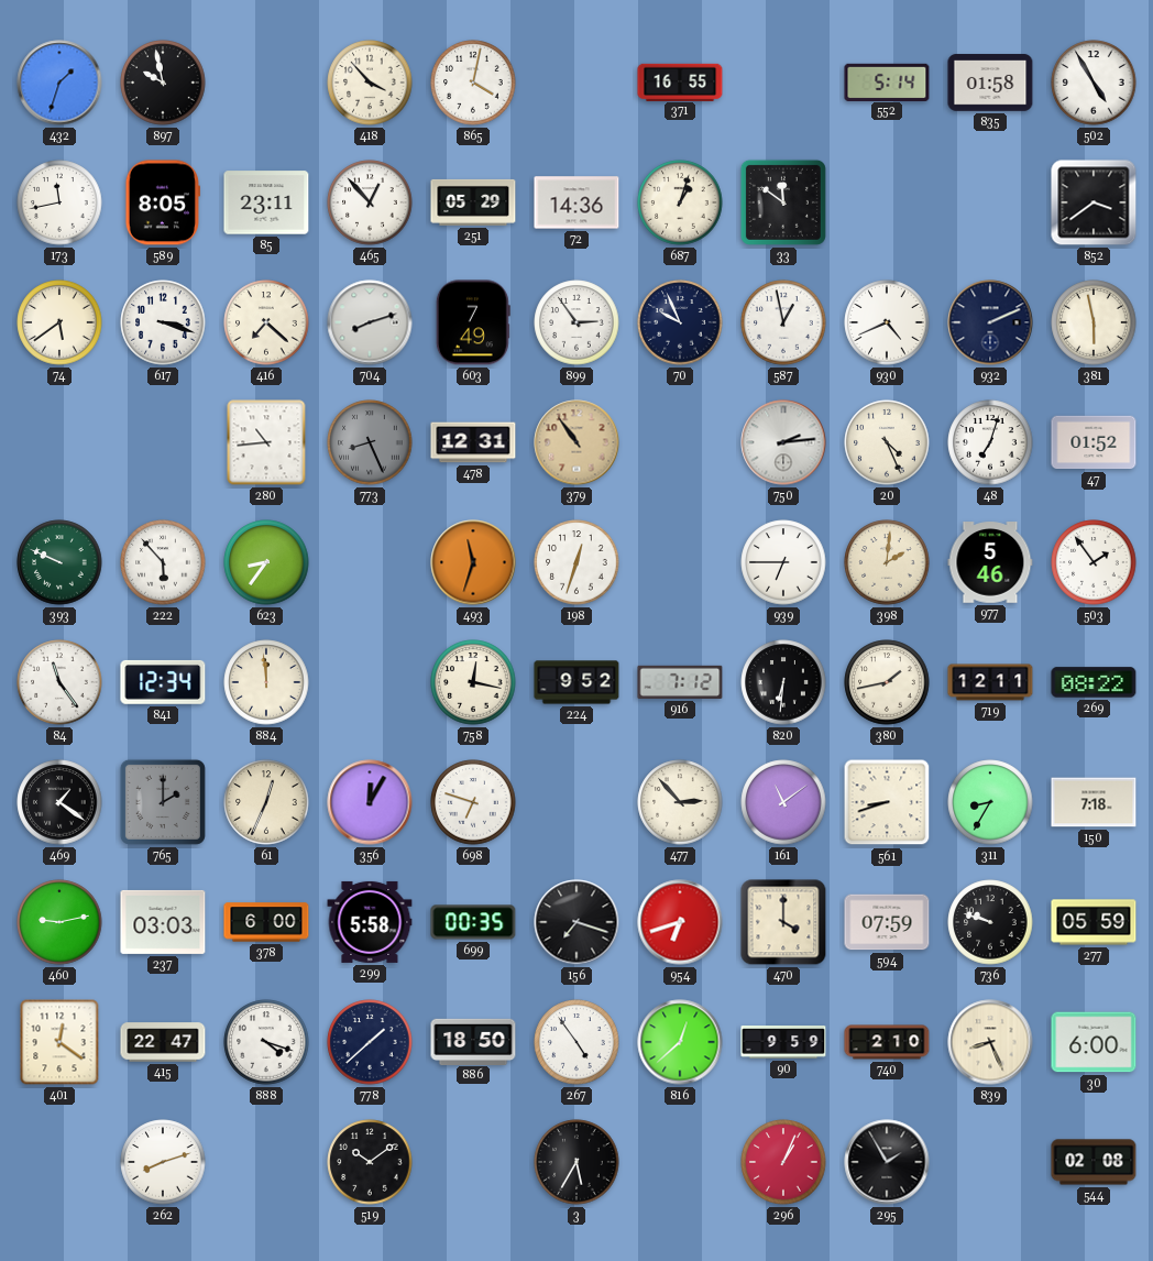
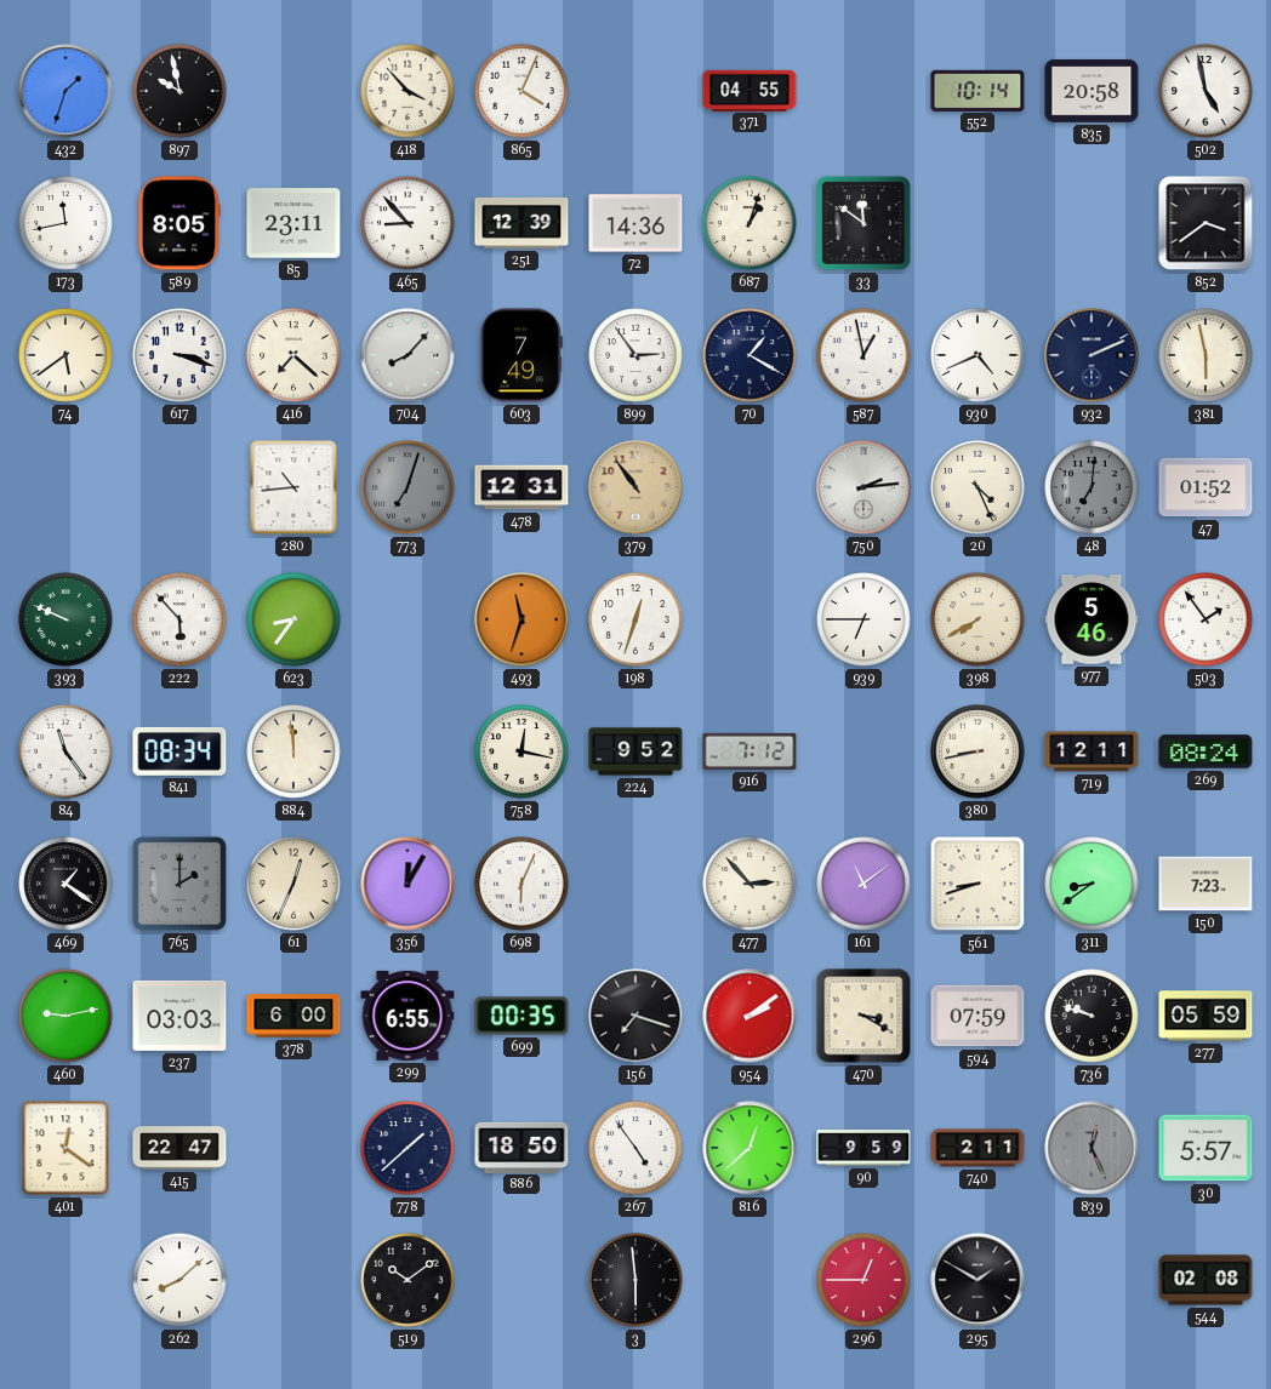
865: 4:02 -> 4:04 (521, 91)
371: 16:55 -> 04:55 (750, 90)
552: 5:14 -> 10:14 (978, 90)
835: 01:58 -> 20:58 (1092, 91)
502: 4:55 -> 4:58 (1206, 91)
465: 12:53 -> 8:53 (407, 223)
251: 05:29 -> 12:39 (521, 223)
704: 8:12 -> 8:07 (407, 355)
70: 9:56 -> 1:20 (750, 355)
773: 8:26 -> 7:03 (407, 487)
48: 7:03 -> 7:01 (1092, 487)
48 dial: white -> grey (1092, 487)
398: 2:01 -> 7:40 (978, 619)
841: 12:34 -> 08:34 (179, 751)
820: 6:31 -> none (783, 682)
380: 1:43 -> 8:43 (978, 751)
269: 08:22 -> 08:24 (1206, 751)
698: 6:48 -> 6:04 (521, 884)
311: 8:35 -> 8:39 (1092, 884)
150: 7:18 -> 7:23 (1206, 884)
299: 5:58 -> 6:55 (407, 1016)
954: 6:42 -> 2:09 (750, 1016)
470: 4:00 -> 3:20 (864, 1016)
888: 4:18 -> none (266, 1042)
740: 2:10 -> 2:11 (978, 1148)
839: 8:26 -> 12:26 (1092, 1148)
839 dial: cream -> grey (1092, 1148)
30: 6:00 -> 5:57 (1206, 1148)
262: 8:12 -> 8:08 (179, 1280)
3: 5:35 -> 5:59 (635, 1280)
296: 1:04 -> 12:45 (864, 1280)
295: 1:55 -> 1:50 (978, 1280)
